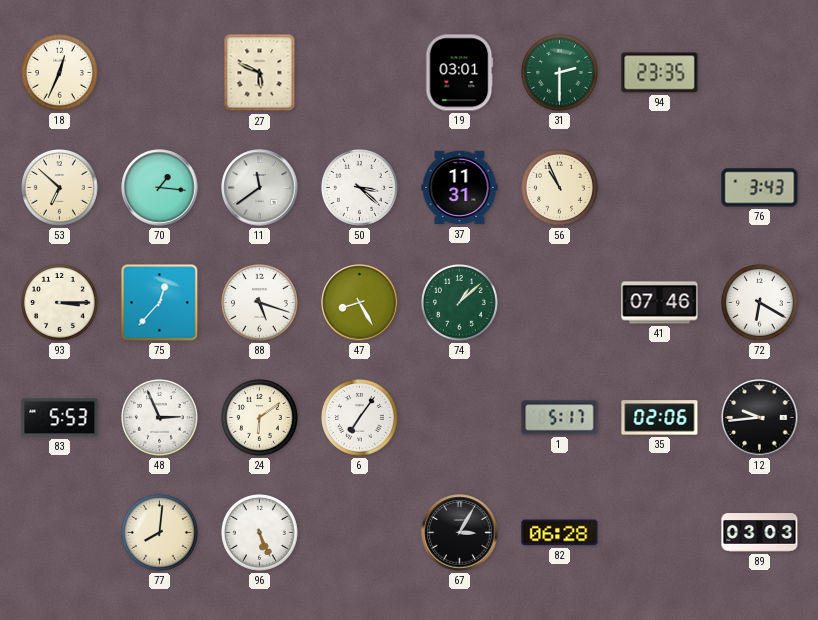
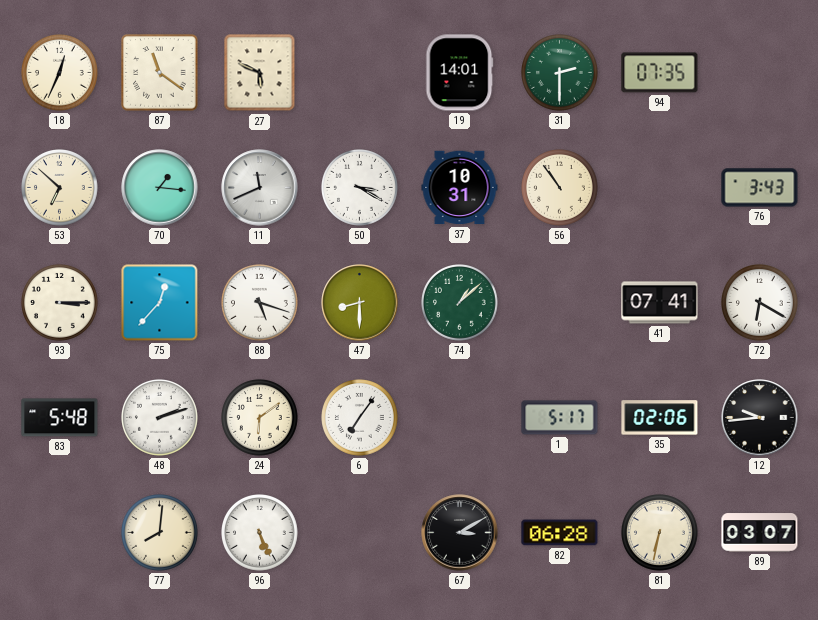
87: none -> 11:21 (160, 73)
19: 03:01 -> 14:01 (460, 73)
94: 23:35 -> 07:35 (660, 73)
11: 11:39 -> 11:41 (260, 188)
50: 3:22 -> 3:20 (360, 188)
37: 11:31 -> 10:31 (460, 188)
56: 10:56 -> 10:54 (560, 188)
47: 8:25 -> 8:30 (360, 303)
41: 07:46 -> 07:41 (660, 303)
83: 5:53 -> 5:48 (60, 418)
48: 2:56 -> 2:12 (160, 418)
67: 3:05 -> 3:10 (460, 533)
81: none -> 6:32 (660, 533)
89: 03:03 -> 03:07 (760, 533)
